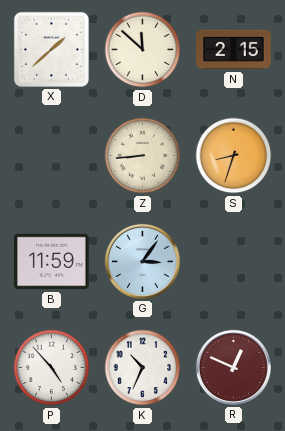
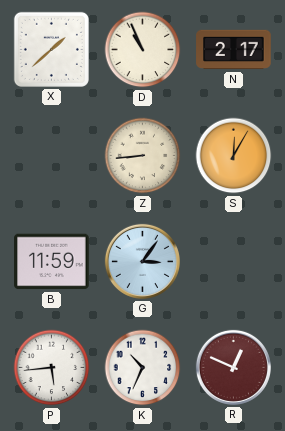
D: 11:52 -> 10:56 (143, 50)
N: 2:15 -> 2:17 (234, 50)
S: 8:33 -> 12:05 (234, 156)
P: 4:53 -> 5:44 (52, 368)
